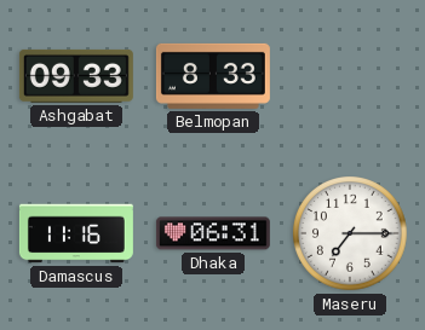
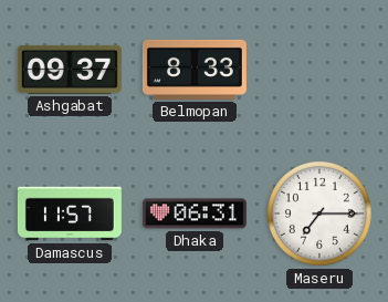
Ashgabat: 09:33 -> 09:37 (70, 70)
Damascus: 11:16 -> 11:57 (70, 214)
